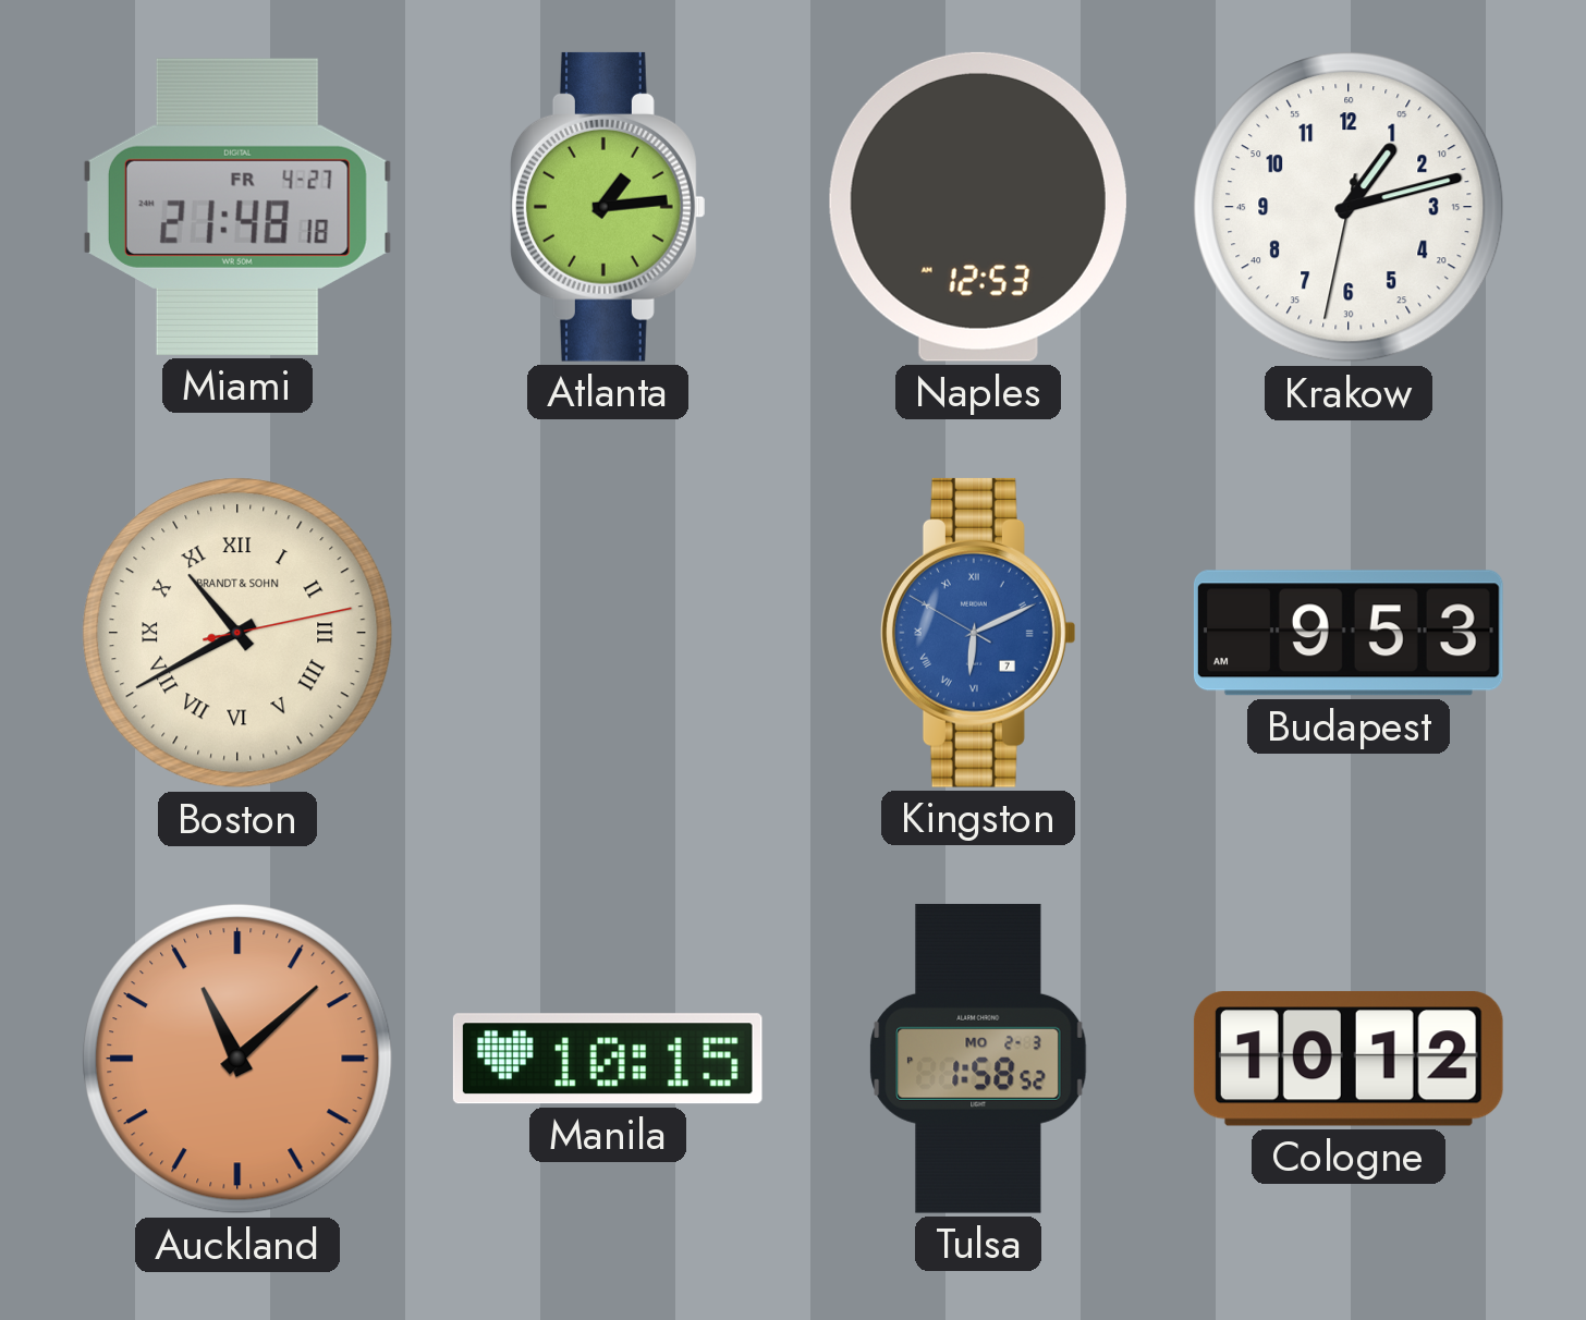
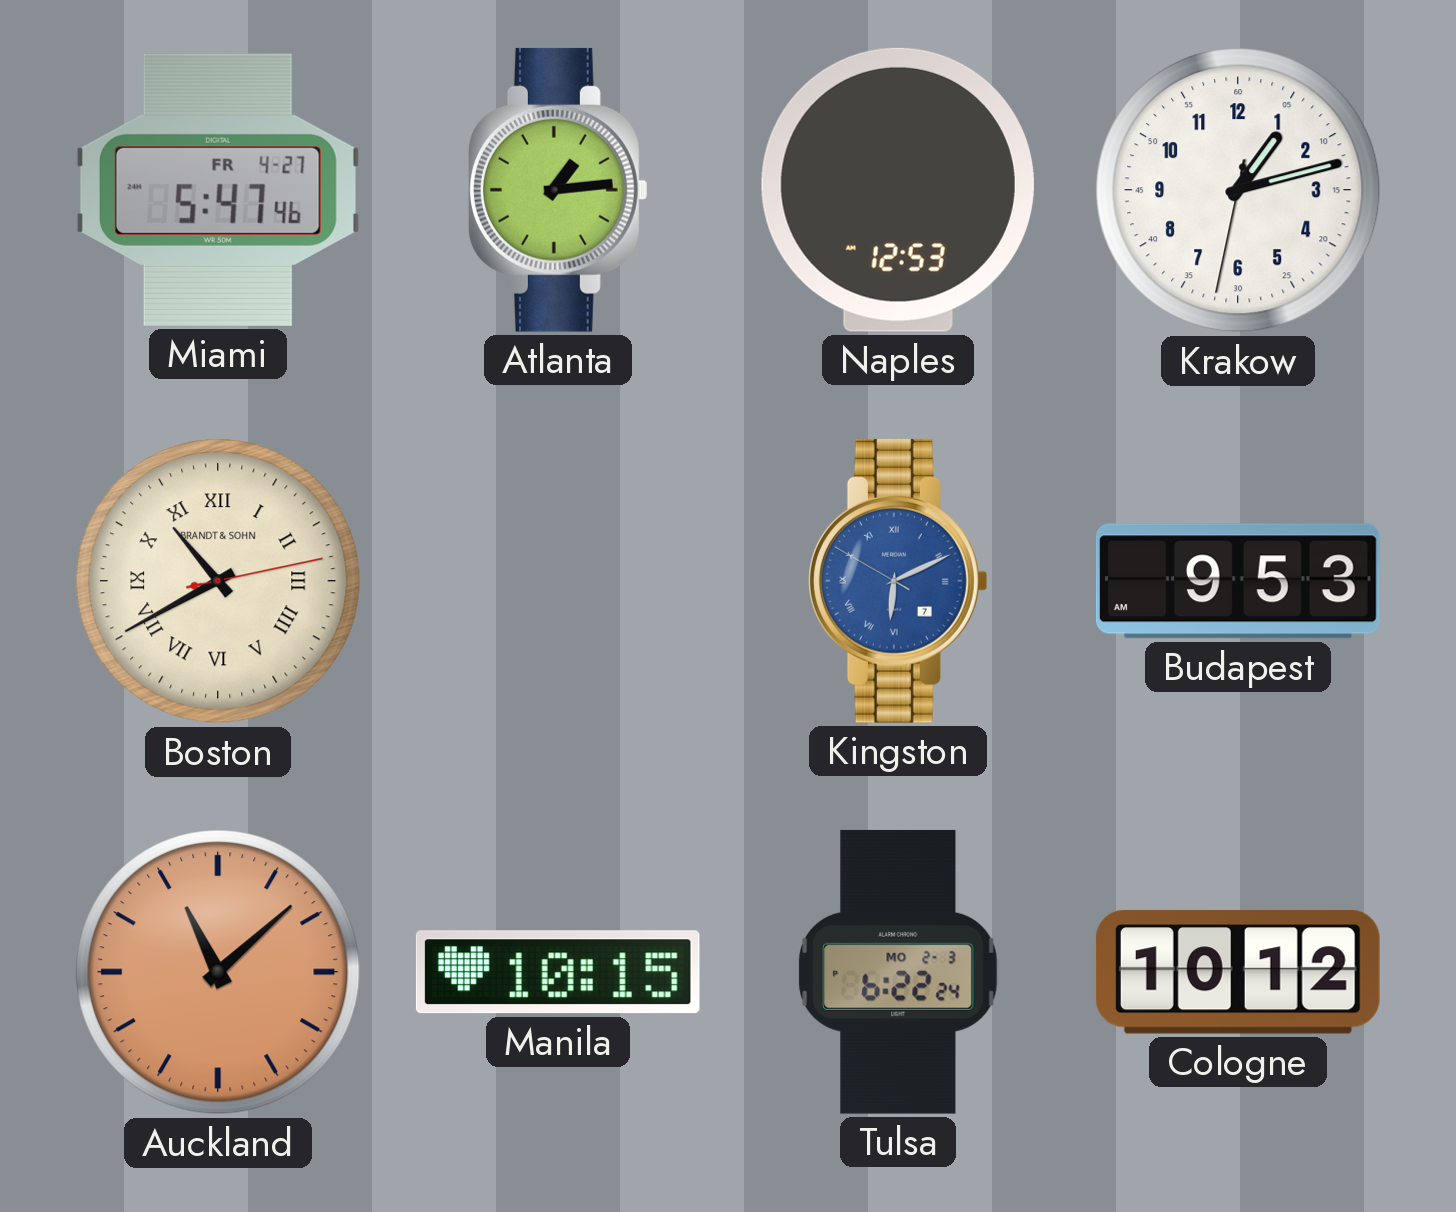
Miami: 21:48 -> 5:47 (218, 190)
Tulsa: 1:58 -> 6:22 (898, 972)
